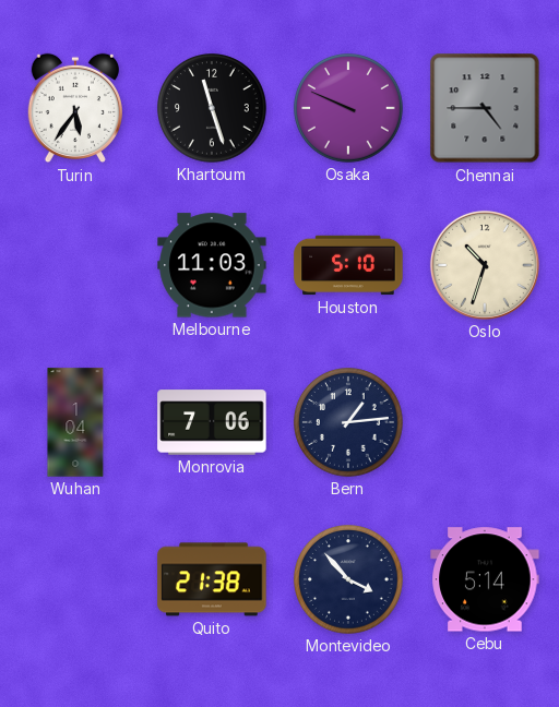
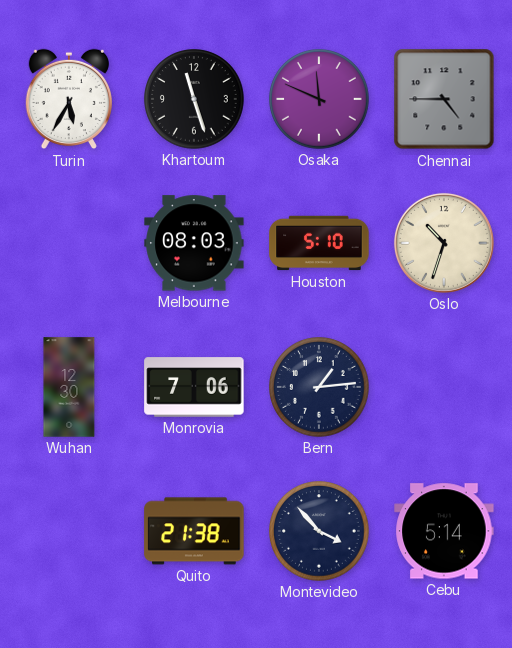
Turin: 5:36 -> 5:35 (68, 99)
Osaka: 9:49 -> 11:49 (319, 99)
Melbourne: 11:03 -> 08:03 (194, 243)
Wuhan: 1:04 -> 12:30 (69, 387)
